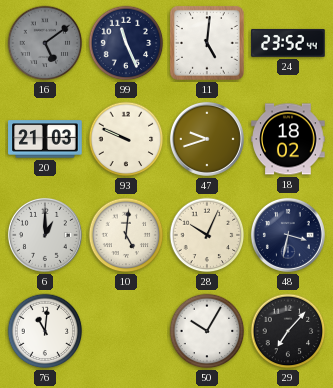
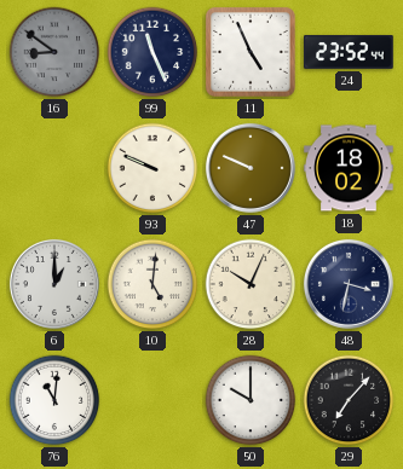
16: 5:09 -> 8:51 (54, 52)
11: 5:01 -> 4:56 (251, 52)
20: 21:03 -> none (45, 139)
47: 9:42 -> 9:49 (251, 168)
50: 10:05 -> 10:00 (251, 400)
